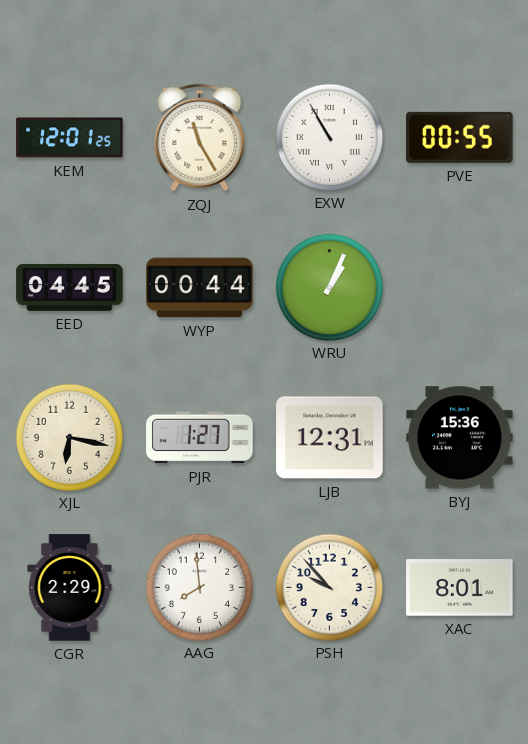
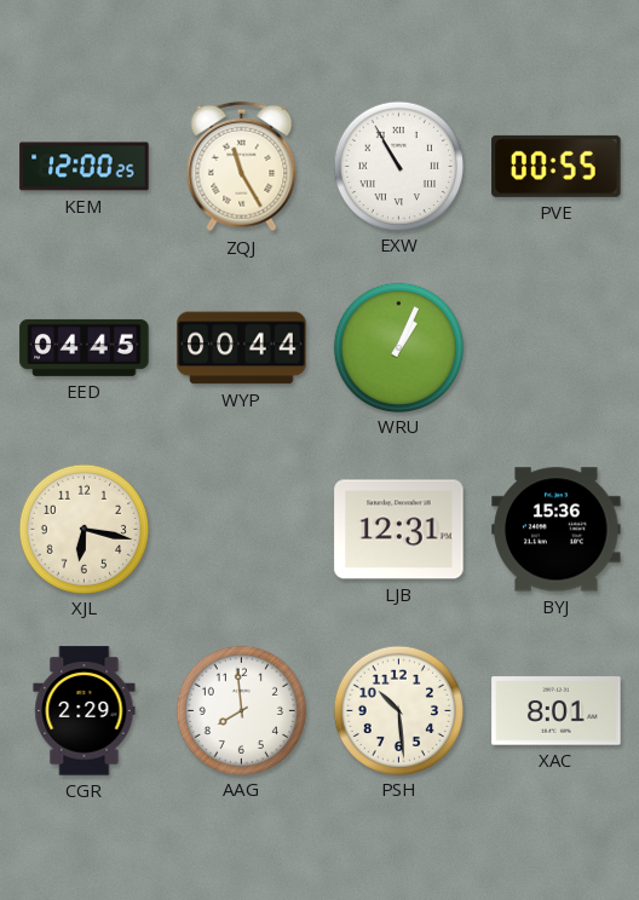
KEM: 12:01 -> 12:00 (85, 167)
PJR: 1:27 -> none (200, 438)
PSH: 9:53 -> 10:29 (398, 710)
